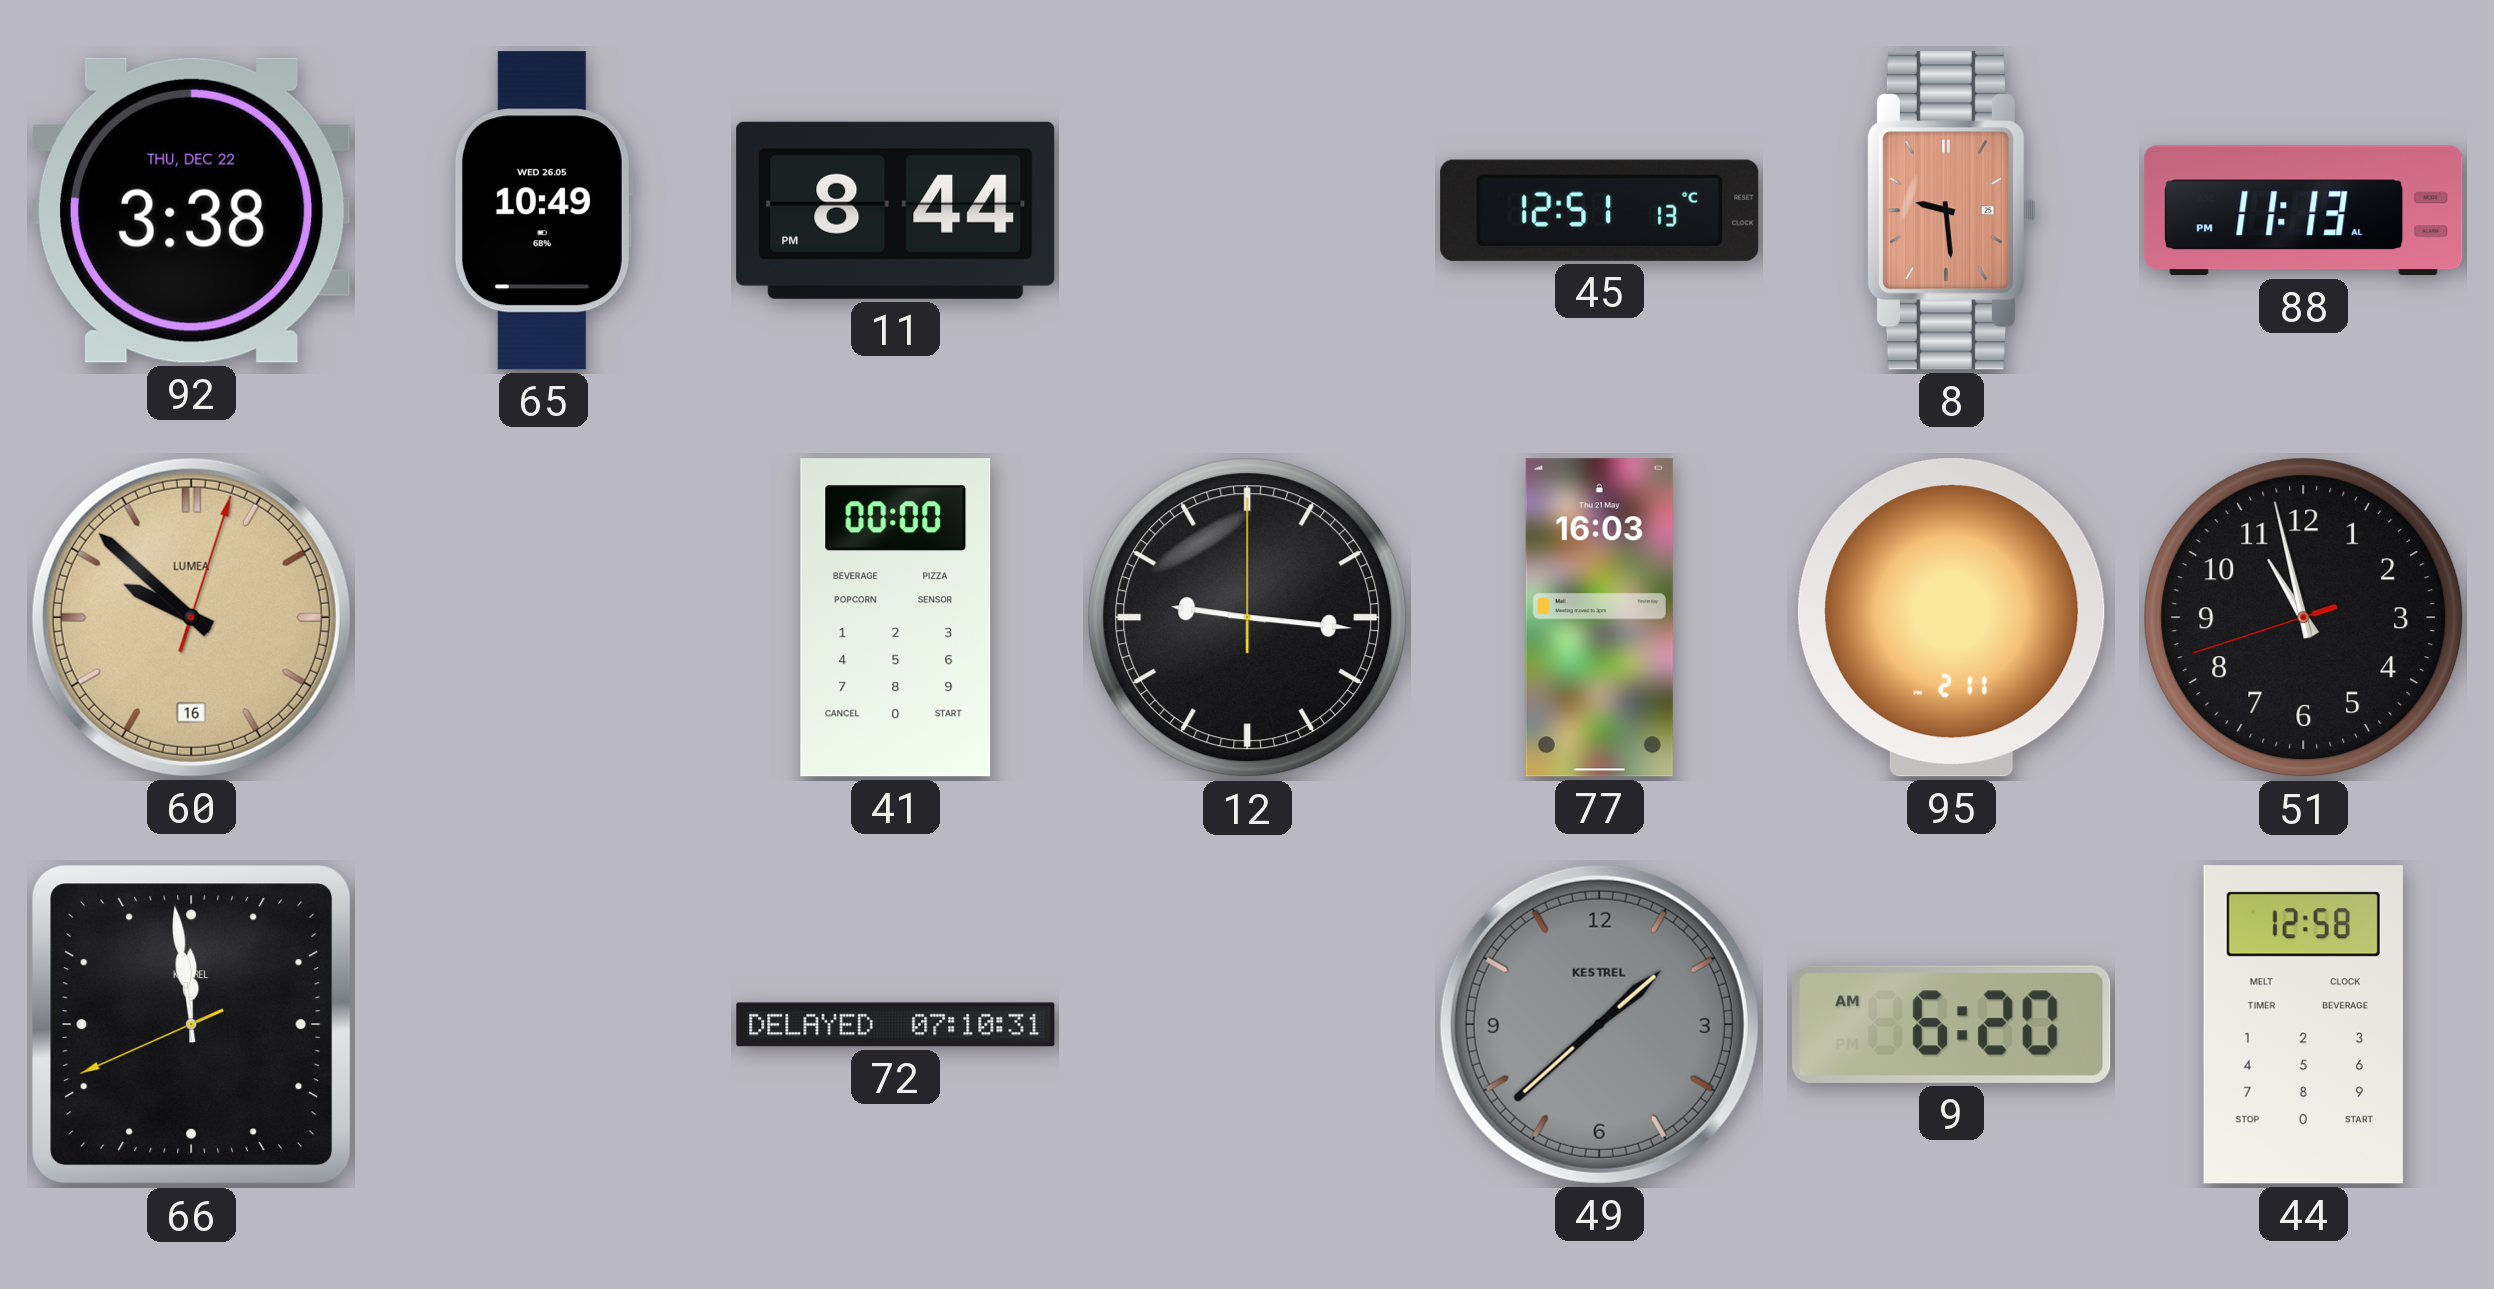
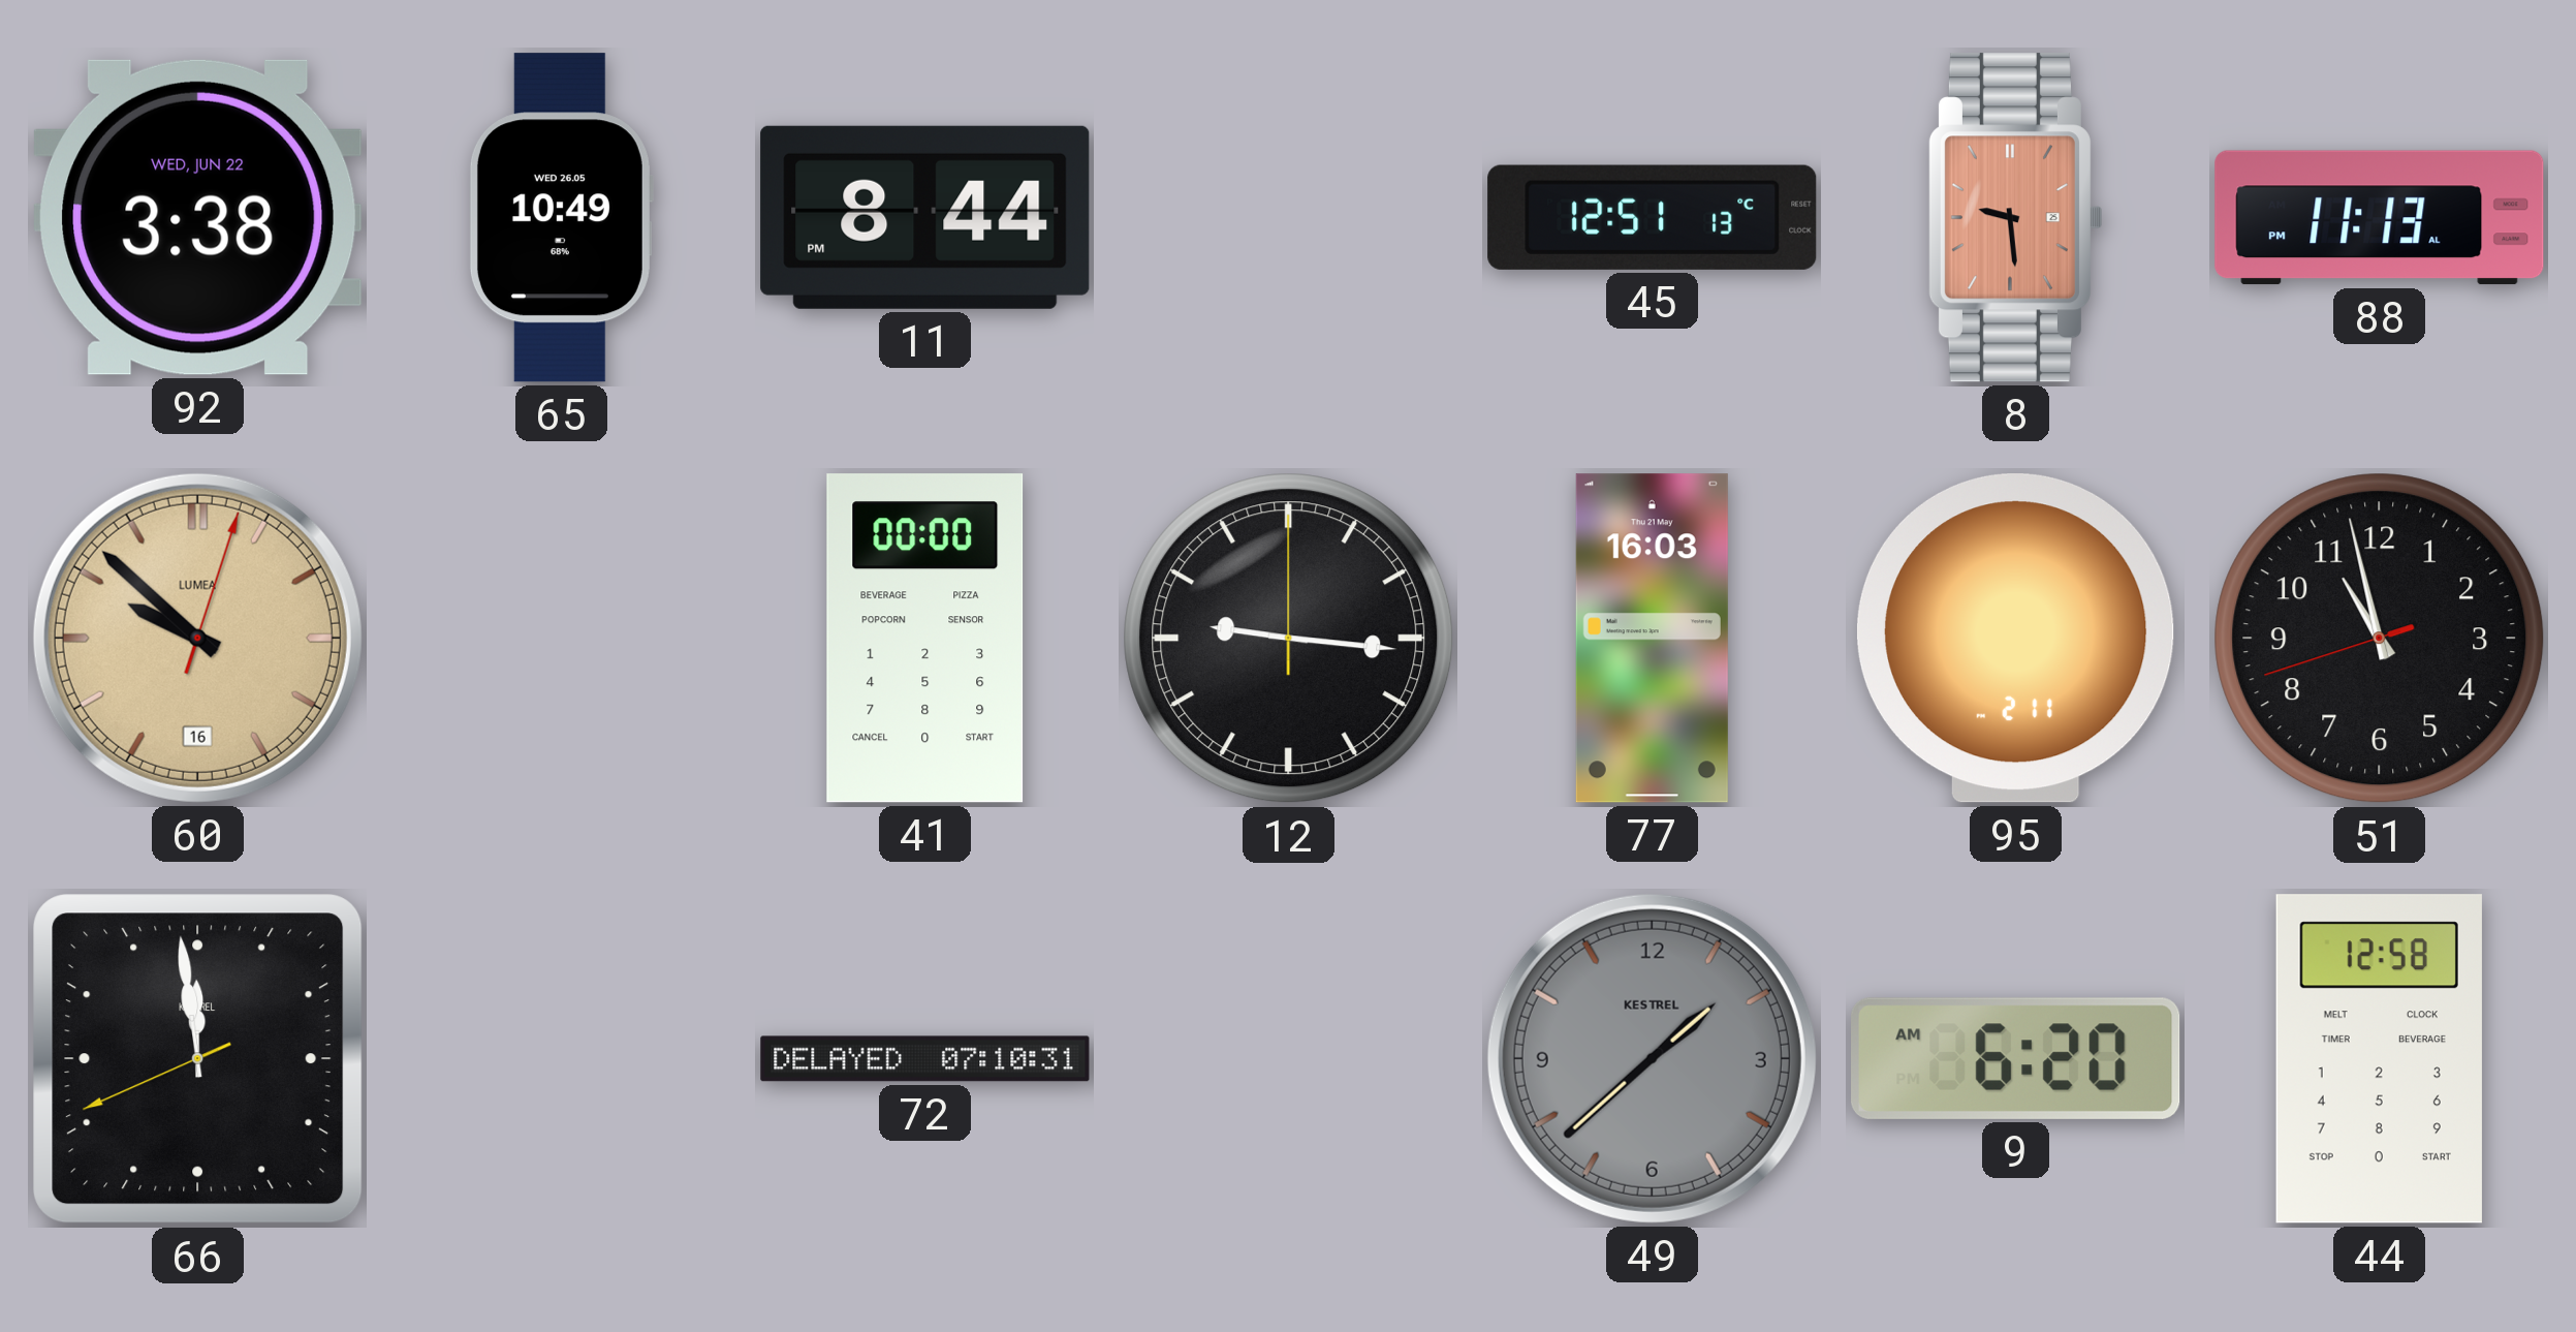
92 date: THU, DEC 22 -> WED, JUN 22 (198, 217)
